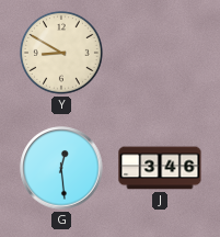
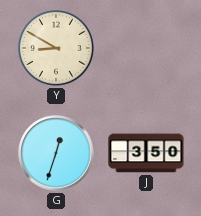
G: 12:29 -> 12:33 (56, 153)
J: 3:46 -> 3:50 (146, 153)
